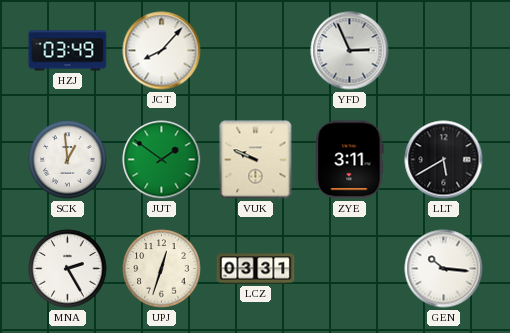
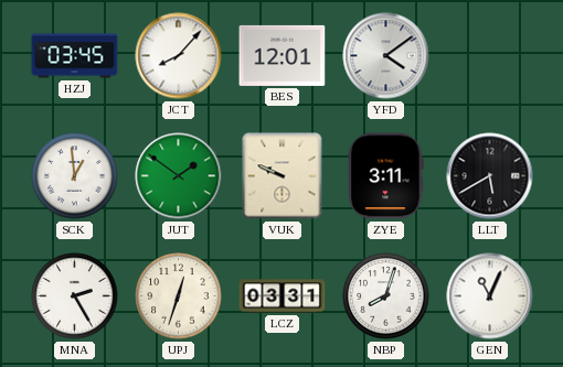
HZJ: 03:49 -> 03:45 (75, 56)
BES: none -> 12:01 (283, 55)
YFD: 2:56 -> 4:09 (386, 56)
NBP: none -> 8:03 (386, 296)
GEN: 10:16 -> 11:04 (490, 296)
